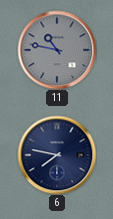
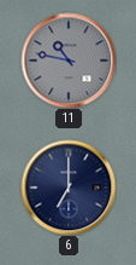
6: 7:47 -> 7:00 (69, 188)
